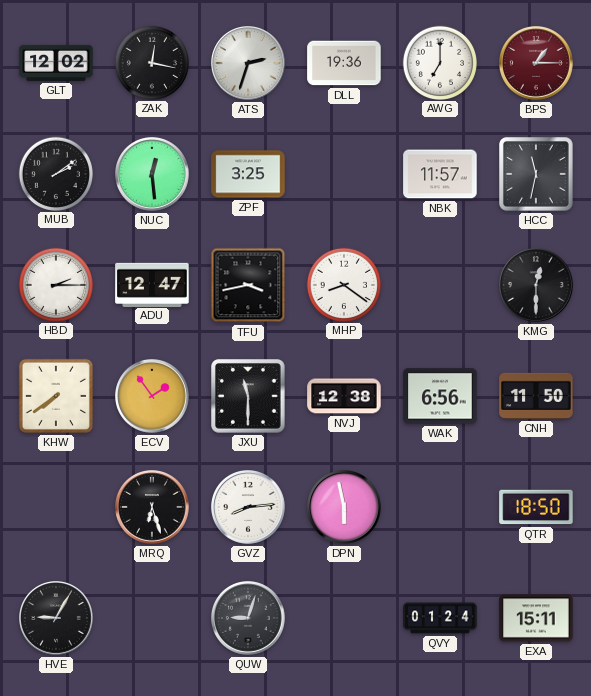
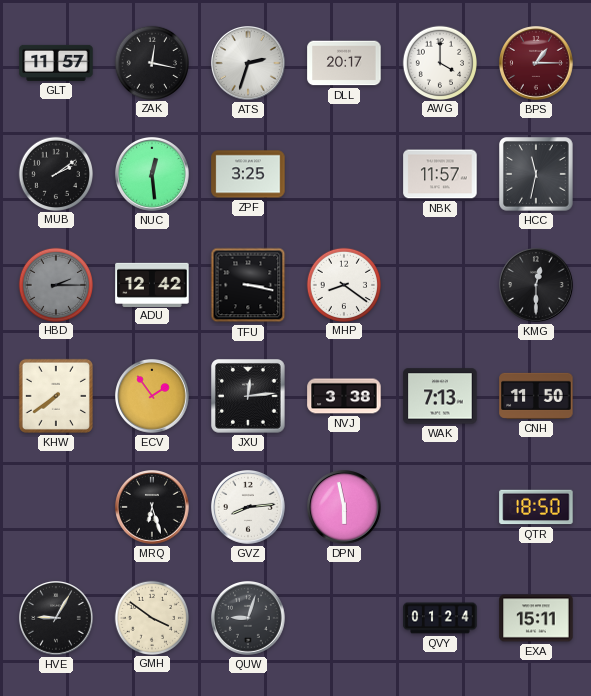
GLT: 12:02 -> 11:57 (56, 63)
DLL: 19:36 -> 20:17 (344, 63)
AWG: 7:00 -> 4:00 (439, 62)
HBD dial: white -> grey (55, 284)
ADU: 12:47 -> 12:42 (152, 284)
TFU: 3:43 -> 3:17 (248, 285)
JXU: 11:30 -> 12:14 (248, 396)
NVJ: 12:38 -> 3:38 (344, 396)
WAK: 6:56 -> 7:13 (440, 396)
GMH: none -> 3:51 (151, 617)
